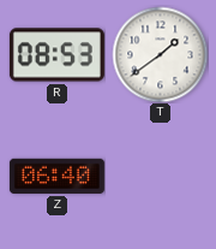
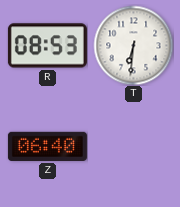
T: 1:39 -> 6:31 (133, 45)
